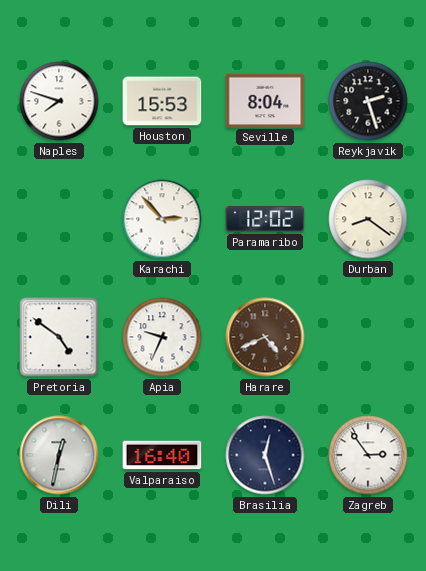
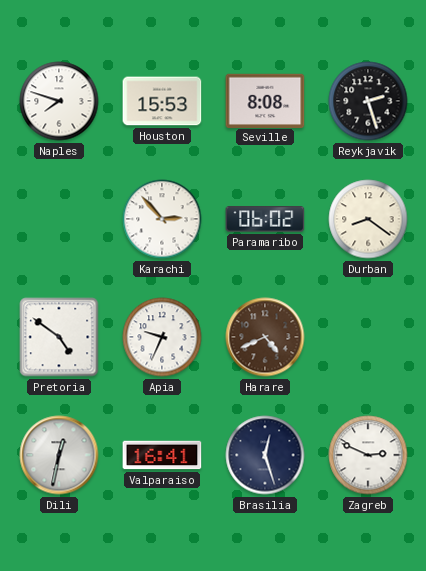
Seville: 8:04 -> 8:08 (265, 100)
Paramaribo: 12:02 -> 06:02 (265, 219)
Valparaiso: 16:40 -> 16:41 (162, 455)
Zagreb: 2:54 -> 2:49 (368, 455)
